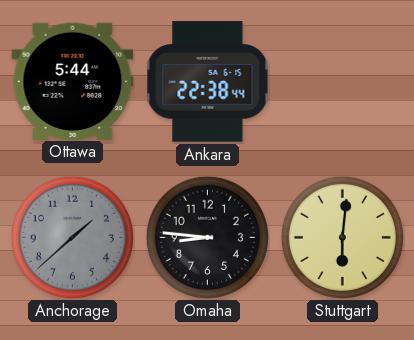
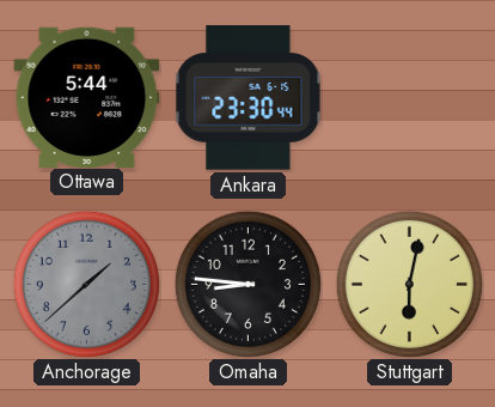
Ankara: 22:38 -> 23:30 (249, 98)
Stuttgart: 6:01 -> 6:02 (409, 284)
